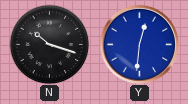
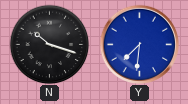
Y: 12:31 -> 7:31 (139, 44)
